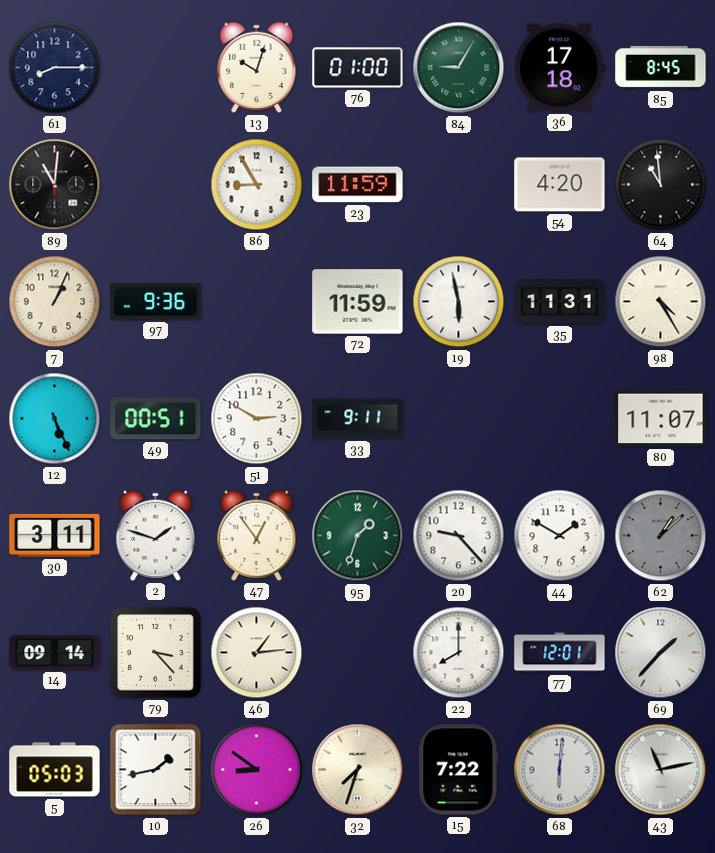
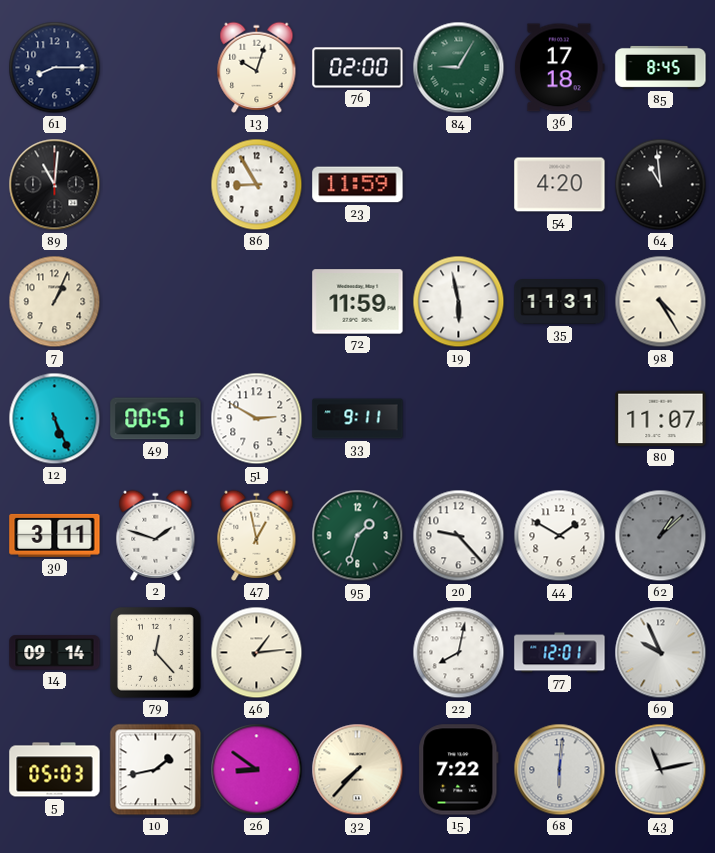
76: 01:00 -> 02:00 (358, 68)
97: 9:36 -> none (156, 302)
47: 12:54 -> 12:58 (257, 535)
79: 3:23 -> 12:23 (156, 653)
22: 8:00 -> 8:02 (459, 653)
69: 1:37 -> 9:56 (661, 653)
32: 7:33 -> 7:37 (358, 770)
